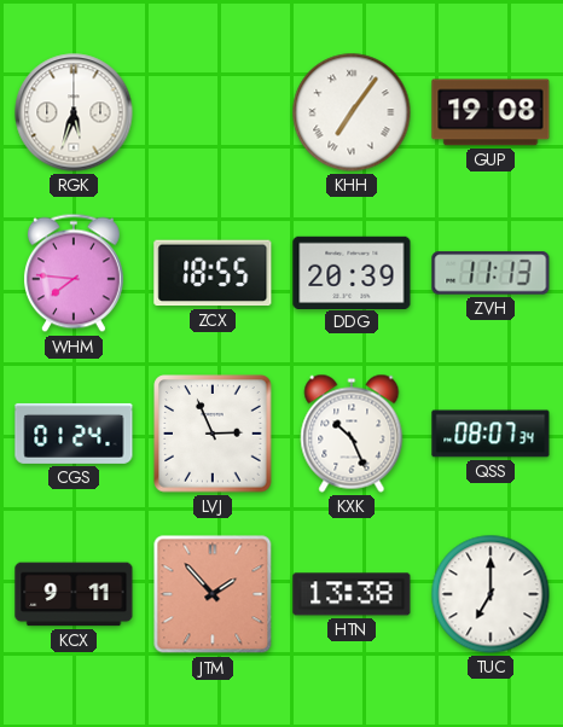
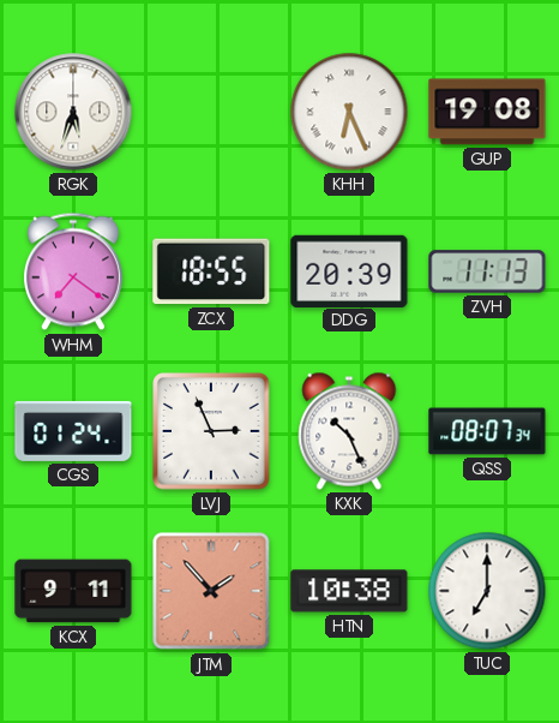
KHH: 7:06 -> 6:26 (349, 112)
WHM: 7:46 -> 7:21 (73, 271)
HTN: 13:38 -> 10:38 (349, 591)
